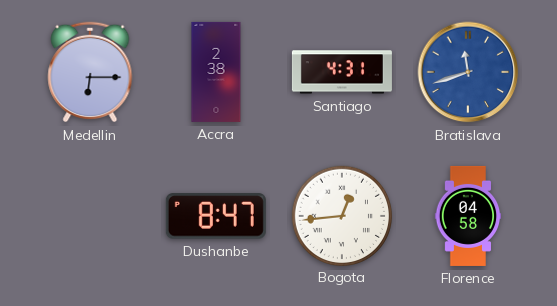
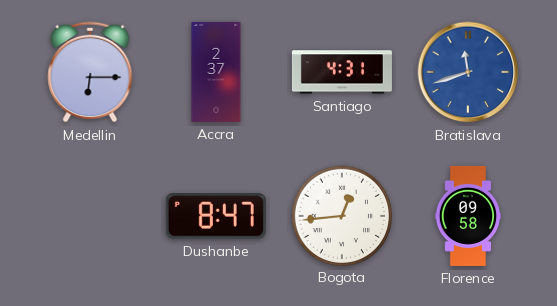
Accra: 2:38 -> 2:37 (216, 72)
Florence: 04:58 -> 09:58 (468, 216)
